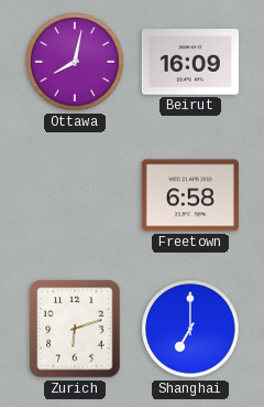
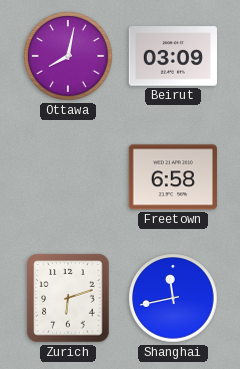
Beirut: 16:09 -> 03:09 (172, 56)
Shanghai: 7:00 -> 11:43 (173, 298)
